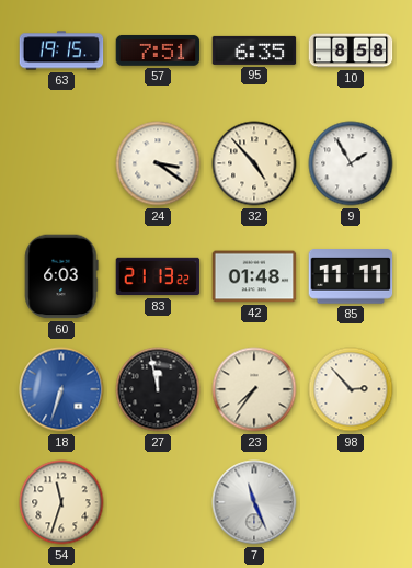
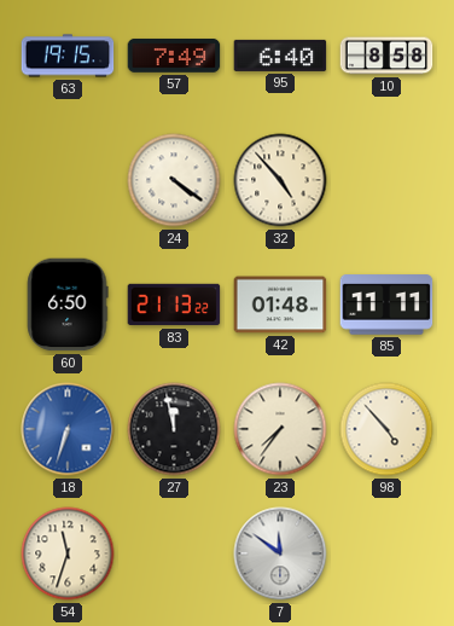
57: 7:51 -> 7:49 (174, 56)
95: 6:35 -> 6:40 (280, 56)
24: 3:21 -> 4:21 (174, 180)
9: 1:55 -> none (351, 163)
60: 6:03 -> 6:50 (68, 305)
98: 2:53 -> 4:53 (386, 429)
7: 11:26 -> 11:51 (280, 553)
